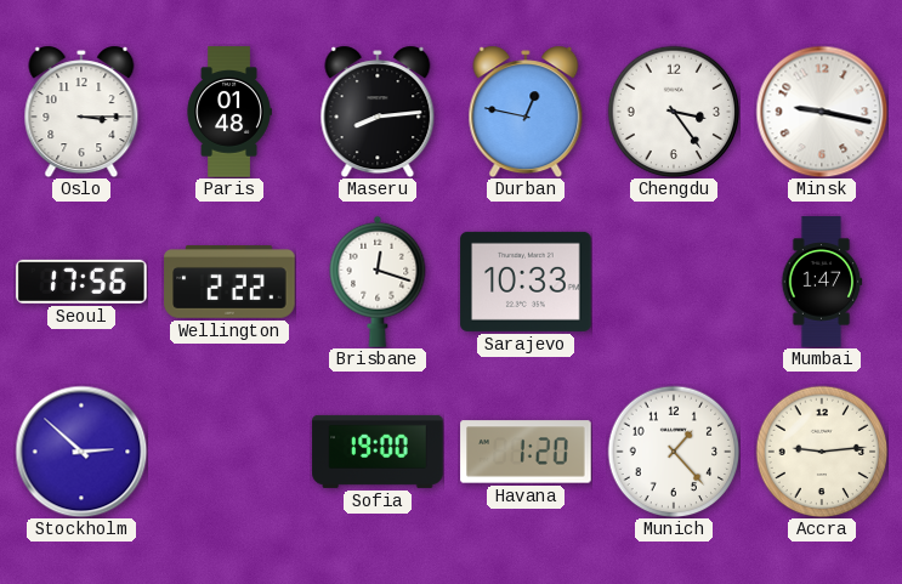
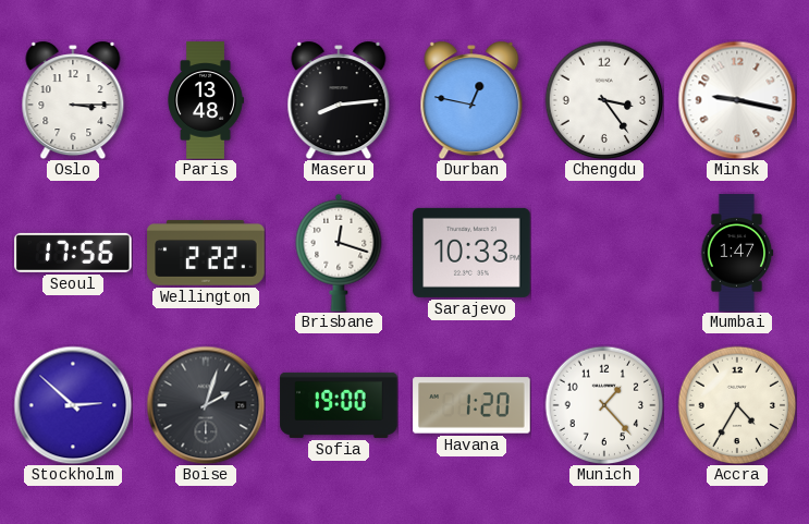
Paris: 01:48 -> 13:48 (206, 100)
Boise: none -> 2:03 (206, 405)
Accra: 9:14 -> 4:35 (737, 405)
